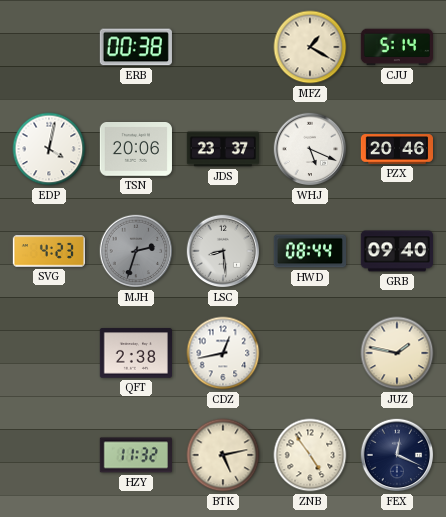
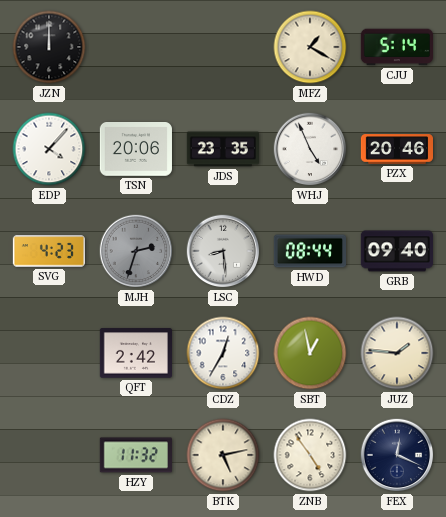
JZN: none -> 12:00 (49, 47)
ERB: 00:38 -> none (136, 47)
EDP: 4:02 -> 4:07 (49, 149)
JDS: 23:37 -> 23:35 (222, 149)
WHJ: 5:19 -> 4:56 (310, 149)
QFT: 2:38 -> 2:42 (135, 353)
CDZ: 12:43 -> 12:35 (223, 353)
SBT: none -> 12:58 (310, 353)
JUZ: 1:47 -> 1:46 (397, 353)
